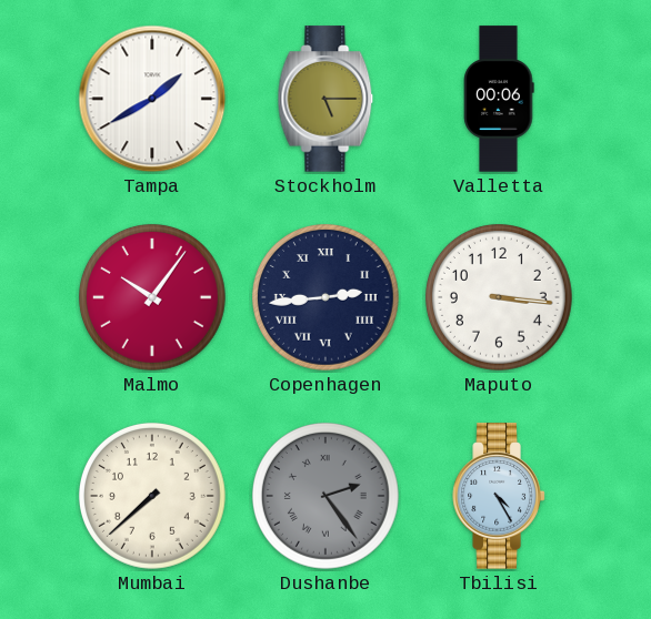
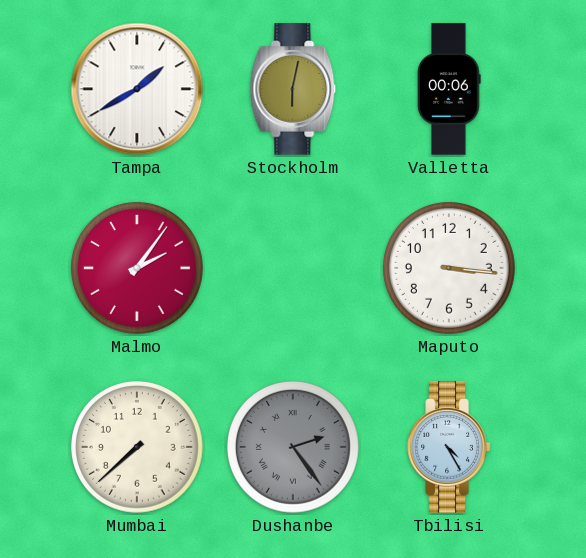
Stockholm: 5:15 -> 6:02 (293, 89)
Malmo: 10:06 -> 2:06 (137, 268)
Copenhagen: 2:44 -> none (325, 297)
